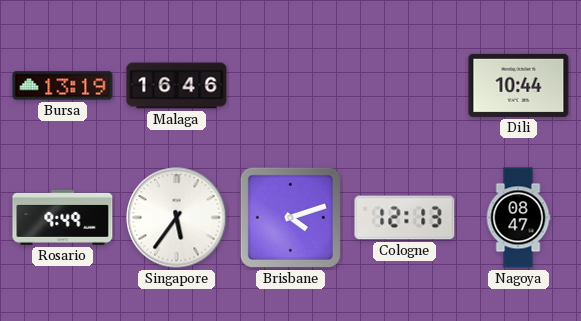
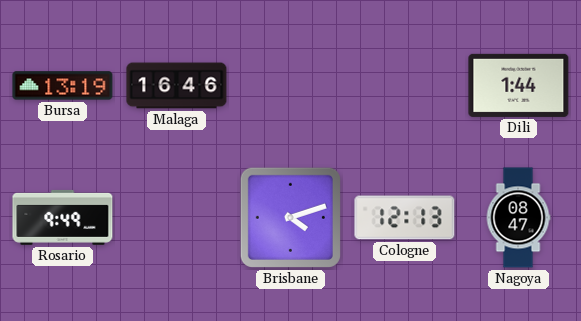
Dili: 10:44 -> 1:44 (519, 85)
Singapore: 5:36 -> none (177, 218)
